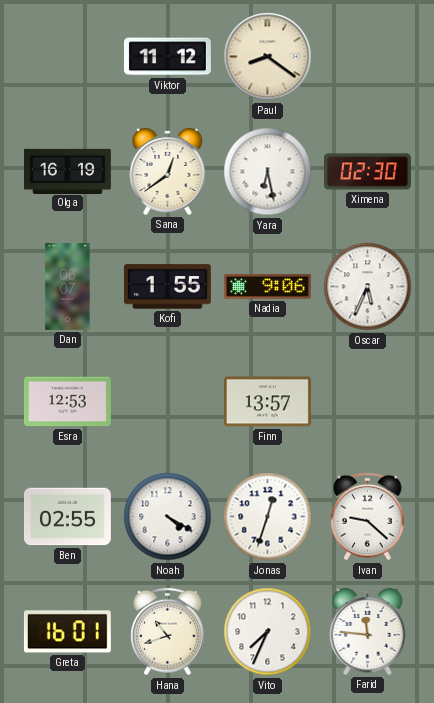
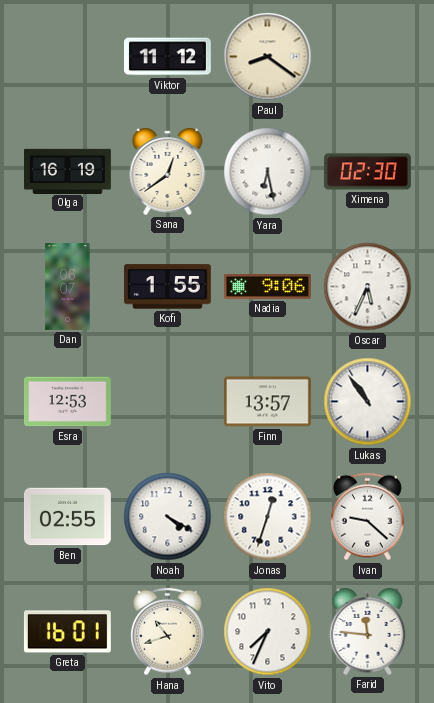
Lukas: none -> 10:54 (368, 402)
